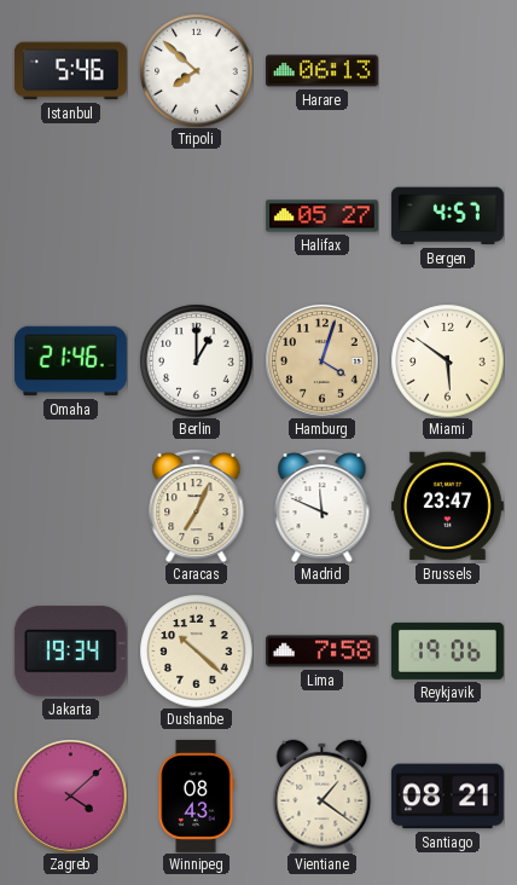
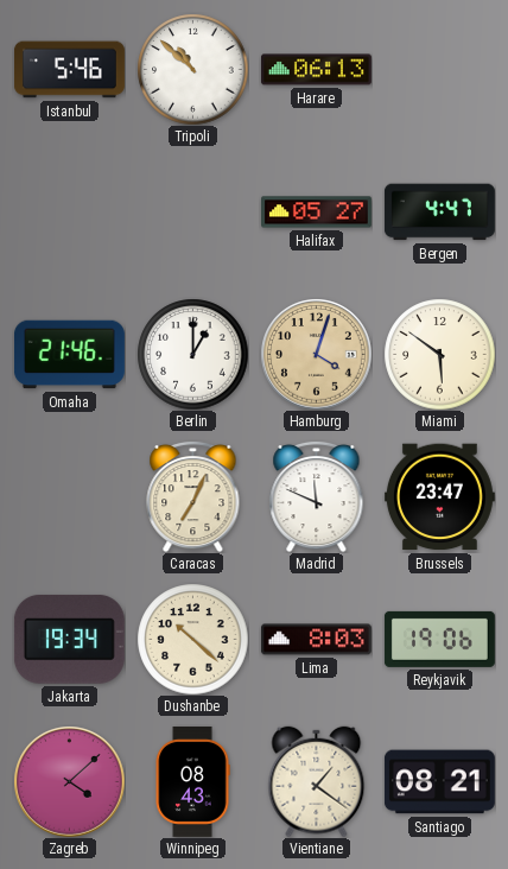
Tripoli: 7:52 -> 10:52 (192, 69)
Bergen: 4:57 -> 4:47 (439, 213)
Lima: 7:58 -> 8:03 (316, 640)
